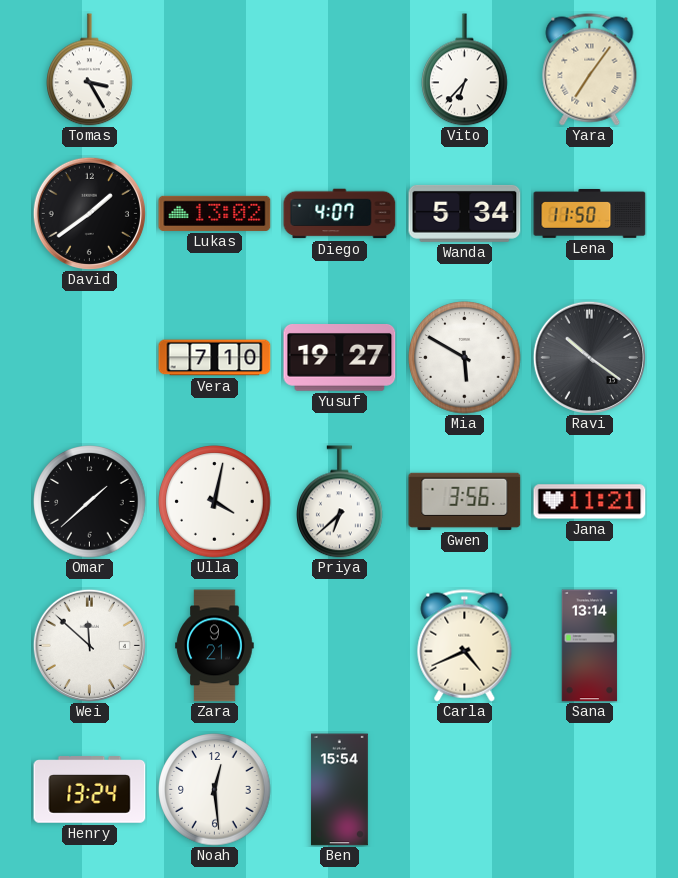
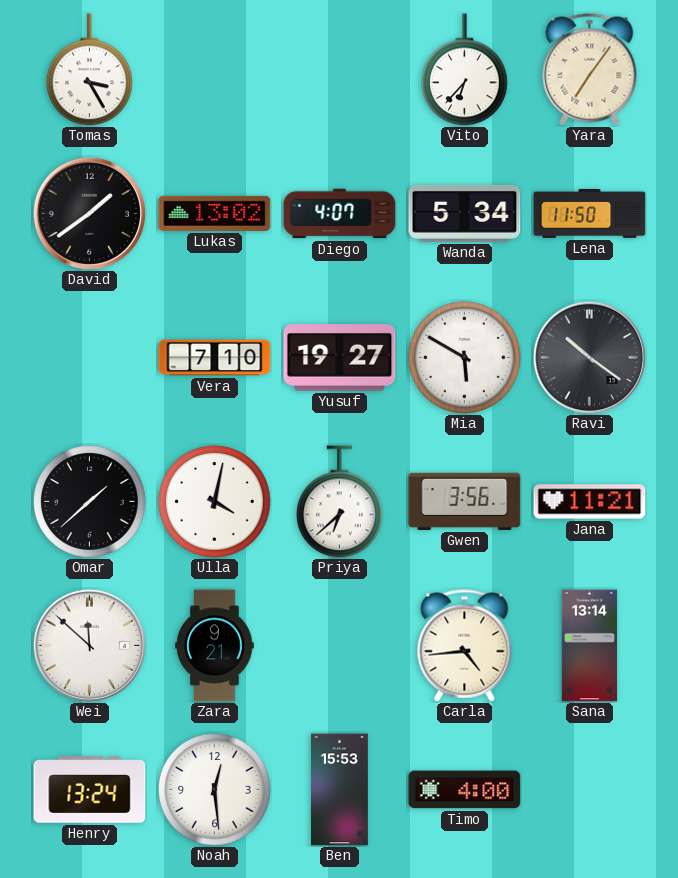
Carla: 4:41 -> 4:44 (465, 646)
Ben: 15:54 -> 15:53 (339, 790)
Timo: none -> 4:00 (465, 790)
